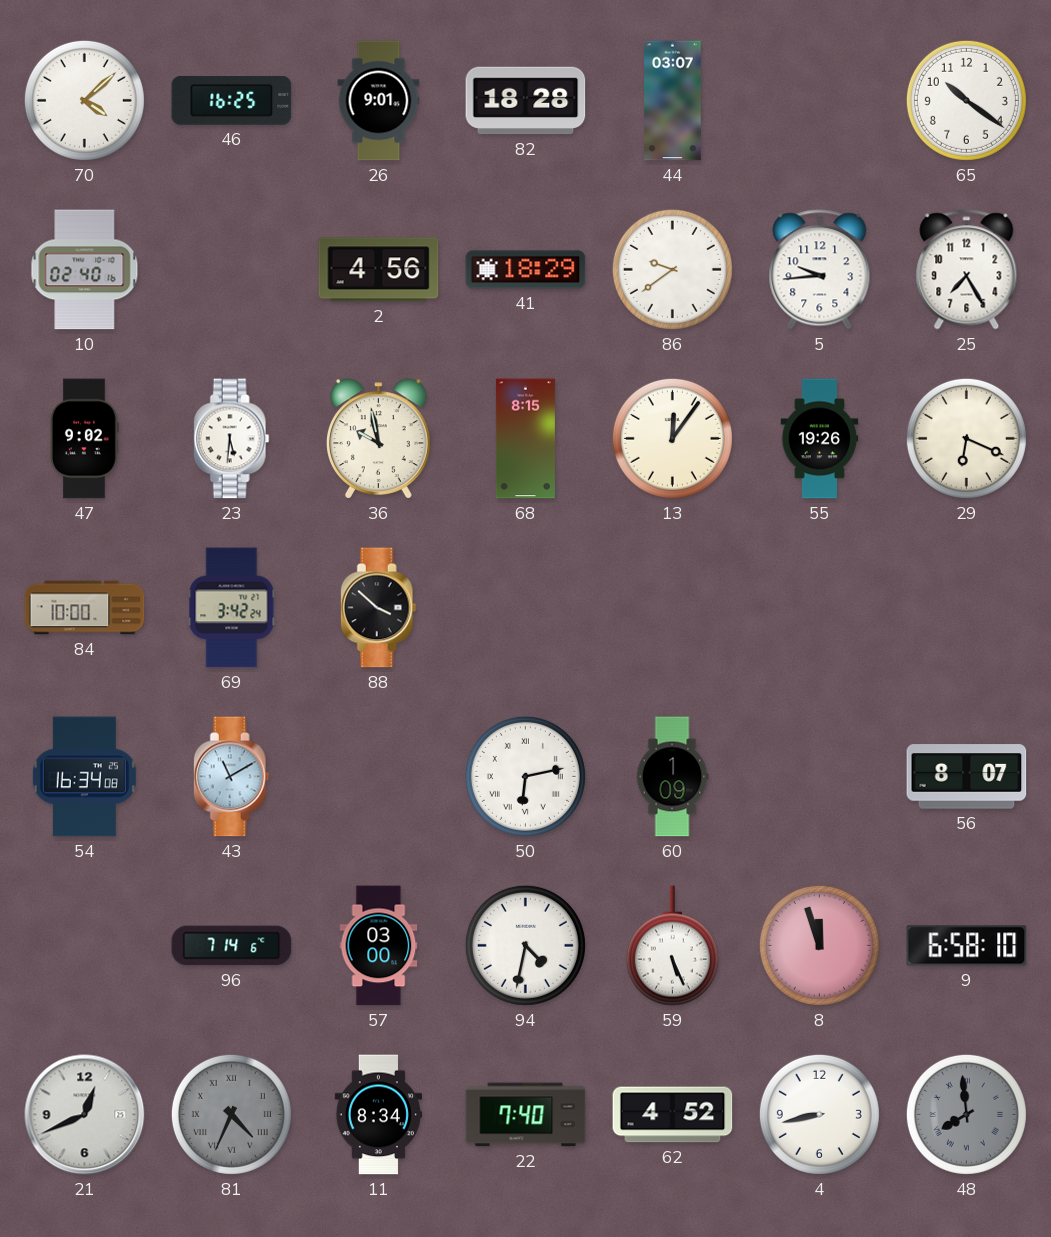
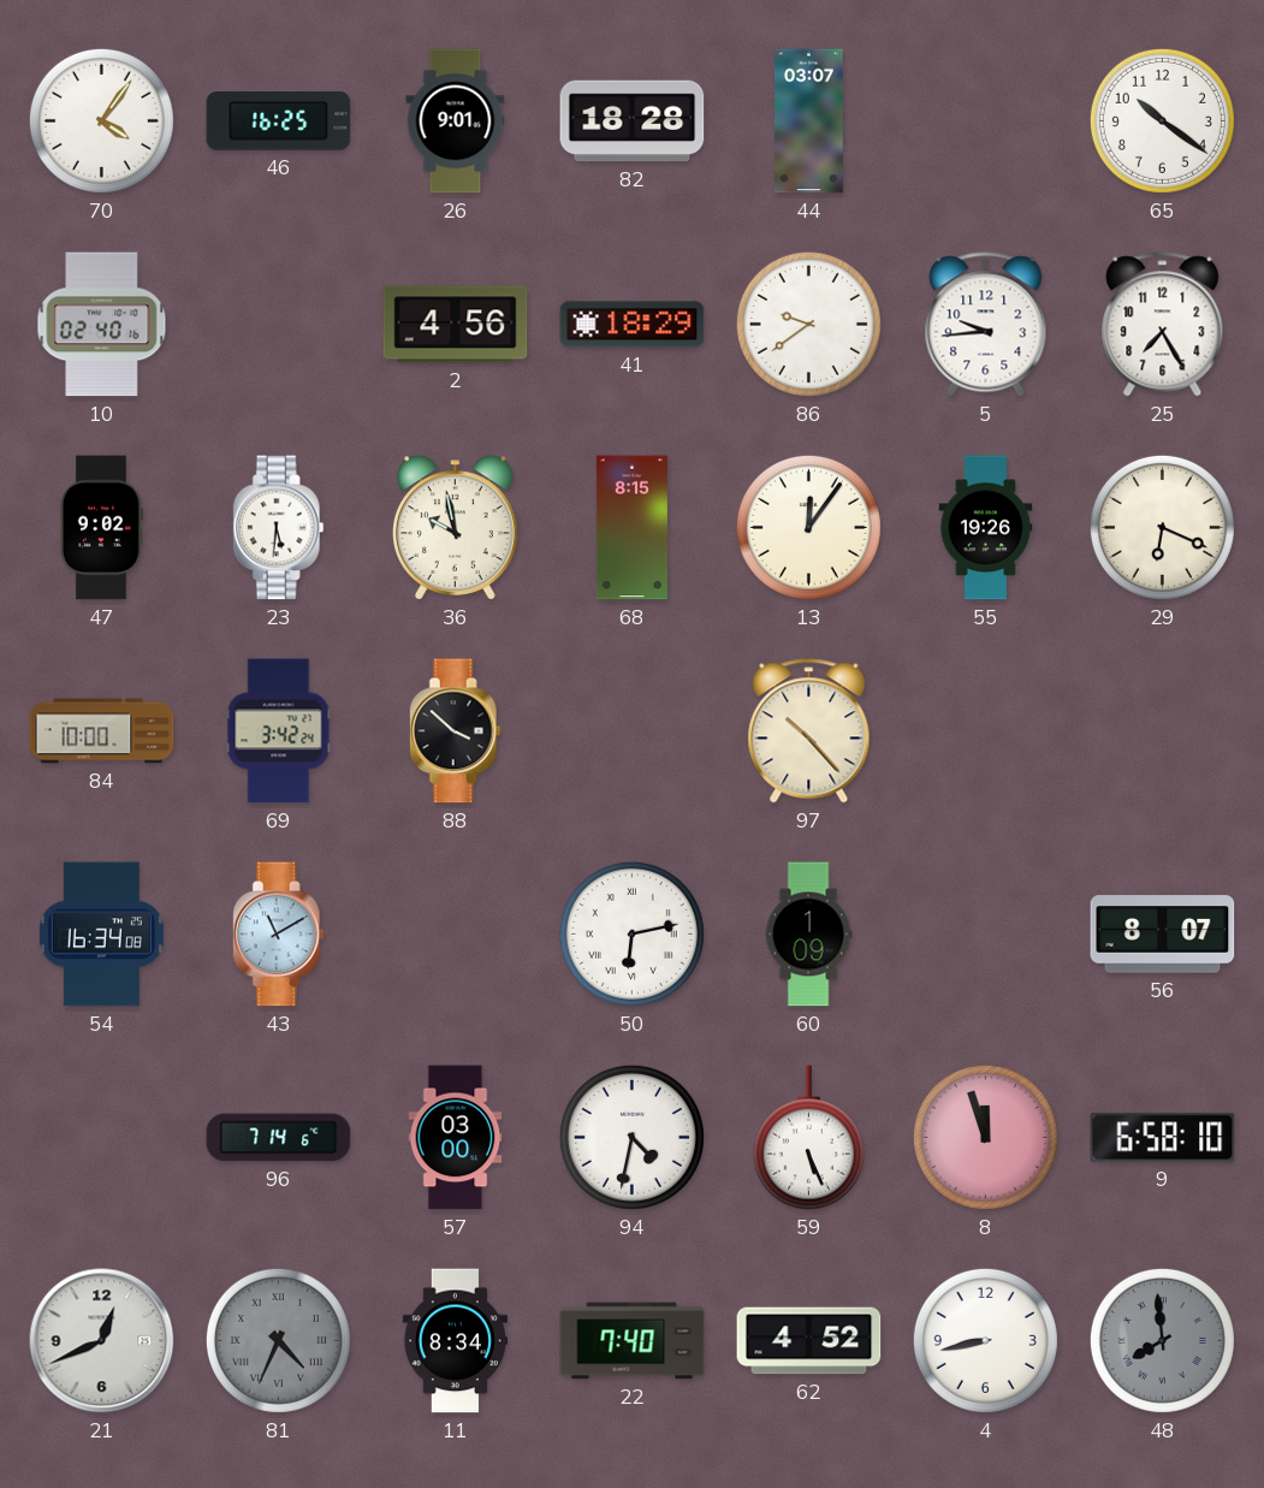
70: 4:08 -> 4:06 (101, 120)
97: none -> 10:23 (809, 731)
